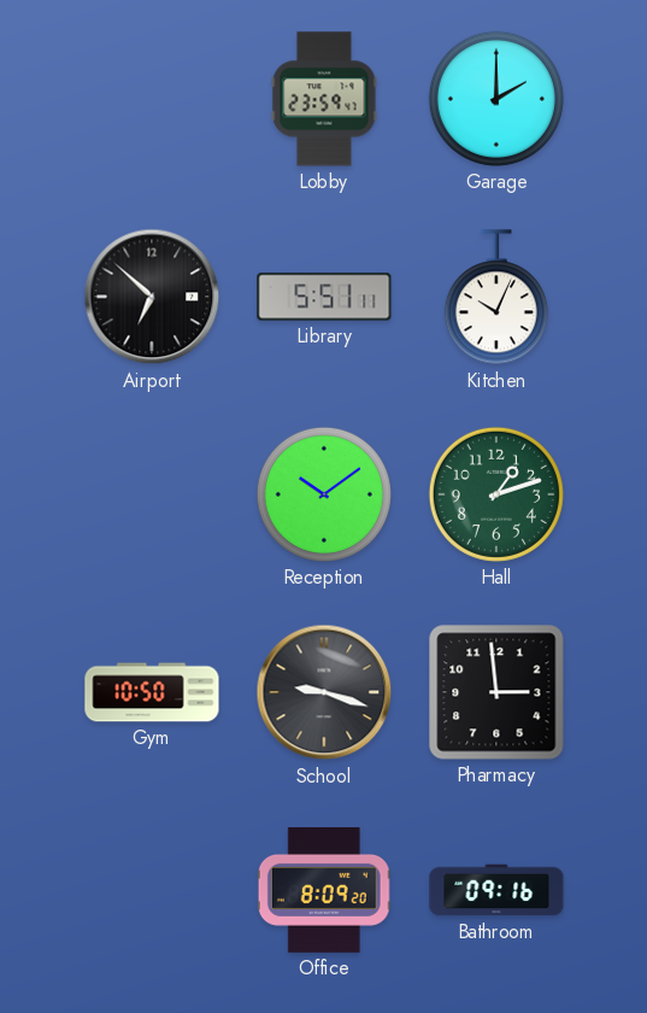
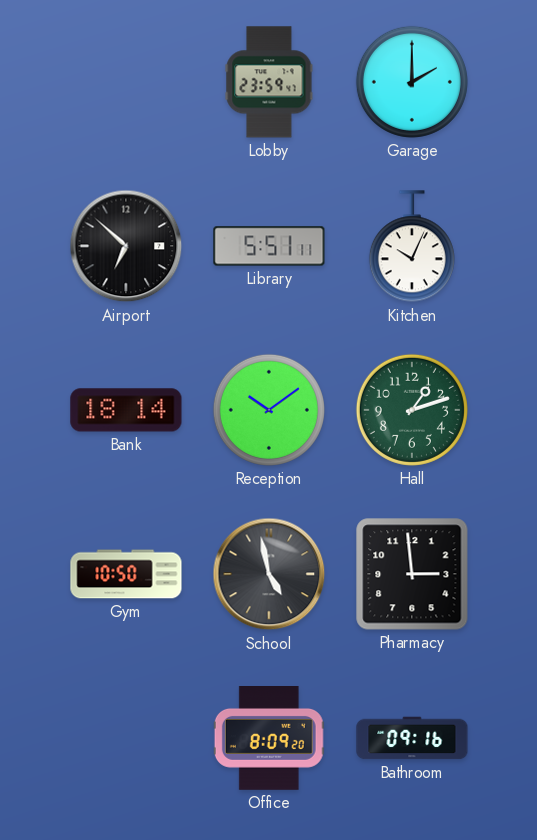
Bank: none -> 18:14 (126, 410)
School: 9:18 -> 4:58 (269, 574)
